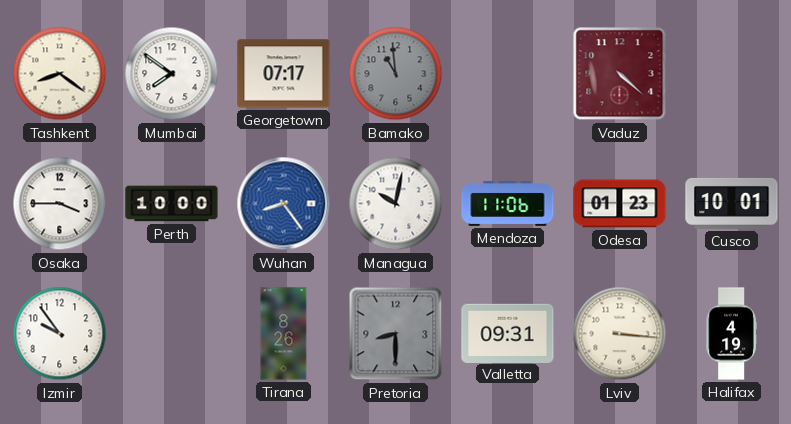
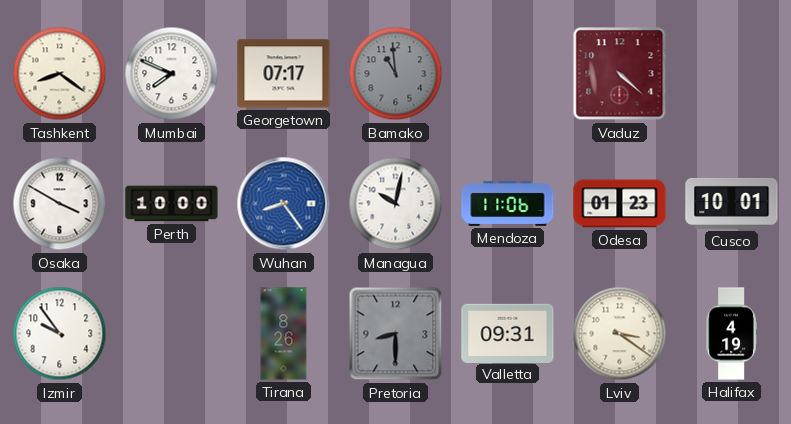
Mumbai: 7:51 -> 7:49 (172, 74)
Osaka: 3:45 -> 3:50 (60, 204)
Lviv: 3:16 -> 3:21 (620, 334)
